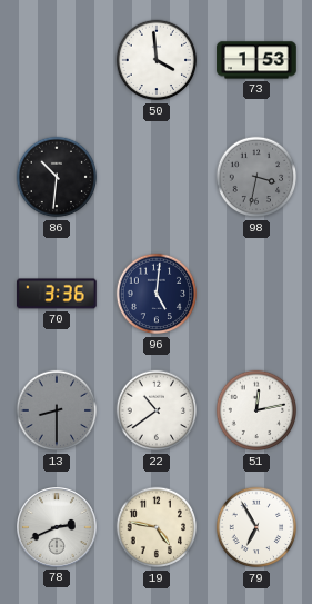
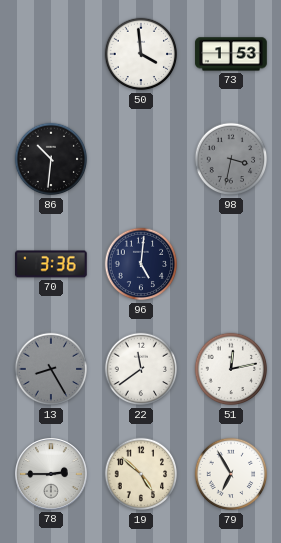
13: 8:30 -> 8:25 (51, 369)
22: 10:39 -> 11:39 (141, 369)
78: 2:41 -> 2:45 (52, 475)
19: 4:47 -> 4:52 (141, 474)
